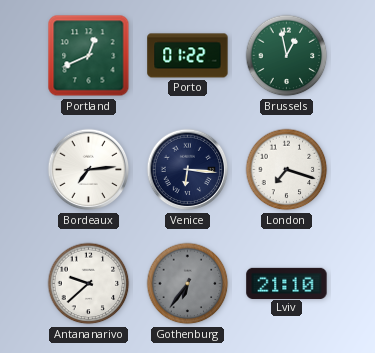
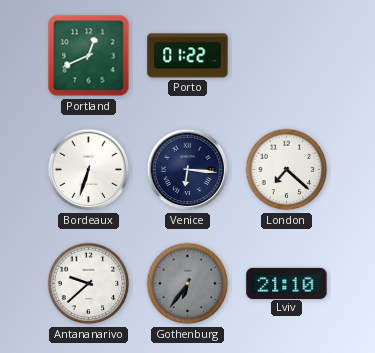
Brussels: 12:58 -> none (287, 56)
Bordeaux: 7:14 -> 6:33 (89, 170)
London: 7:18 -> 7:22 (287, 170)
